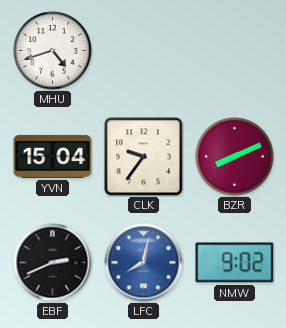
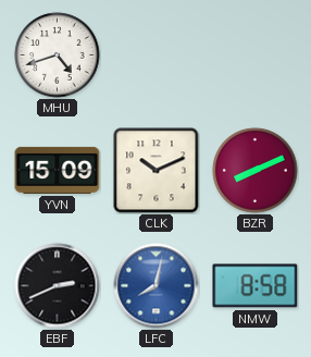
YVN: 15:04 -> 15:09 (58, 170)
CLK: 9:36 -> 10:11 (157, 171)
NMW: 9:02 -> 8:58 (256, 286)
